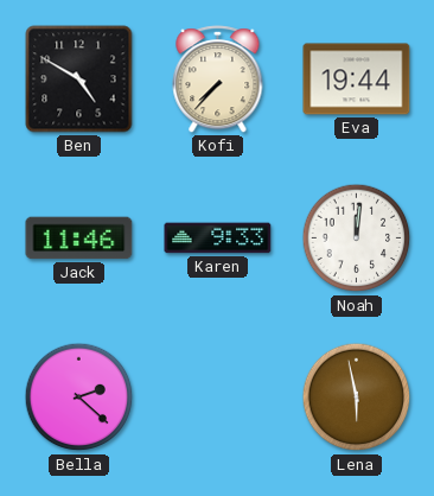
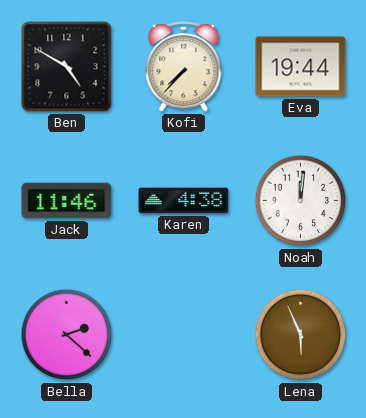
Karen: 9:33 -> 4:38 (184, 201)
Lena: 5:58 -> 5:56 (301, 335)
